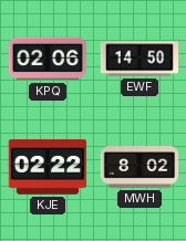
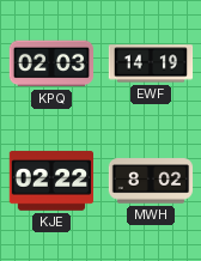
KPQ: 02:06 -> 02:03 (50, 63)
EWF: 14:50 -> 14:19 (151, 63)
